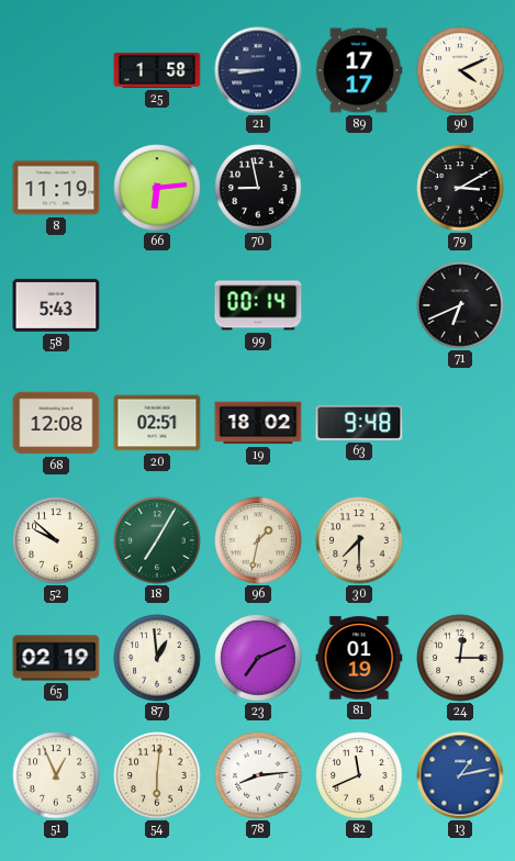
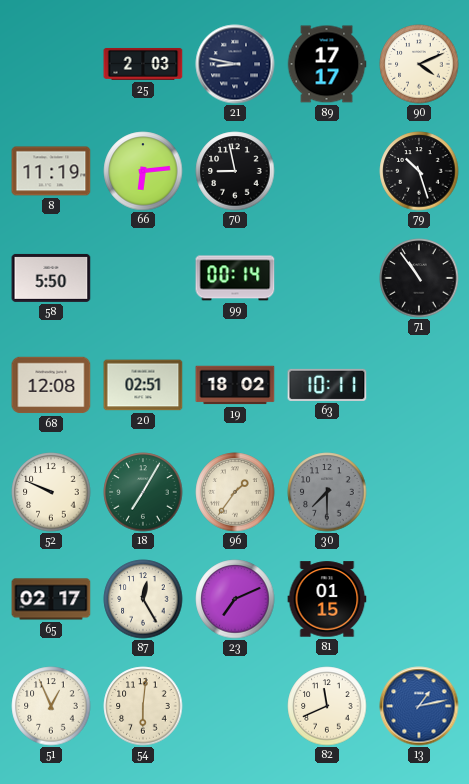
25: 1:58 -> 2:03 (143, 64)
21: 8:45 -> 8:47 (235, 64)
79: 3:10 -> 10:27 (419, 171)
58: 5:43 -> 5:50 (51, 278)
71: 6:41 -> 10:54 (419, 278)
63: 9:48 -> 10:11 (327, 385)
52: 9:52 -> 9:49 (51, 492)
96: 1:32 -> 1:36 (235, 492)
30 dial: cream -> grey (327, 492)
65: 02:19 -> 02:17 (51, 599)
87: 12:59 -> 12:25 (143, 599)
81: 01:19 -> 01:15 (327, 599)
24: 12:15 -> none (460, 658)
78: 8:14 -> none (258, 775)
